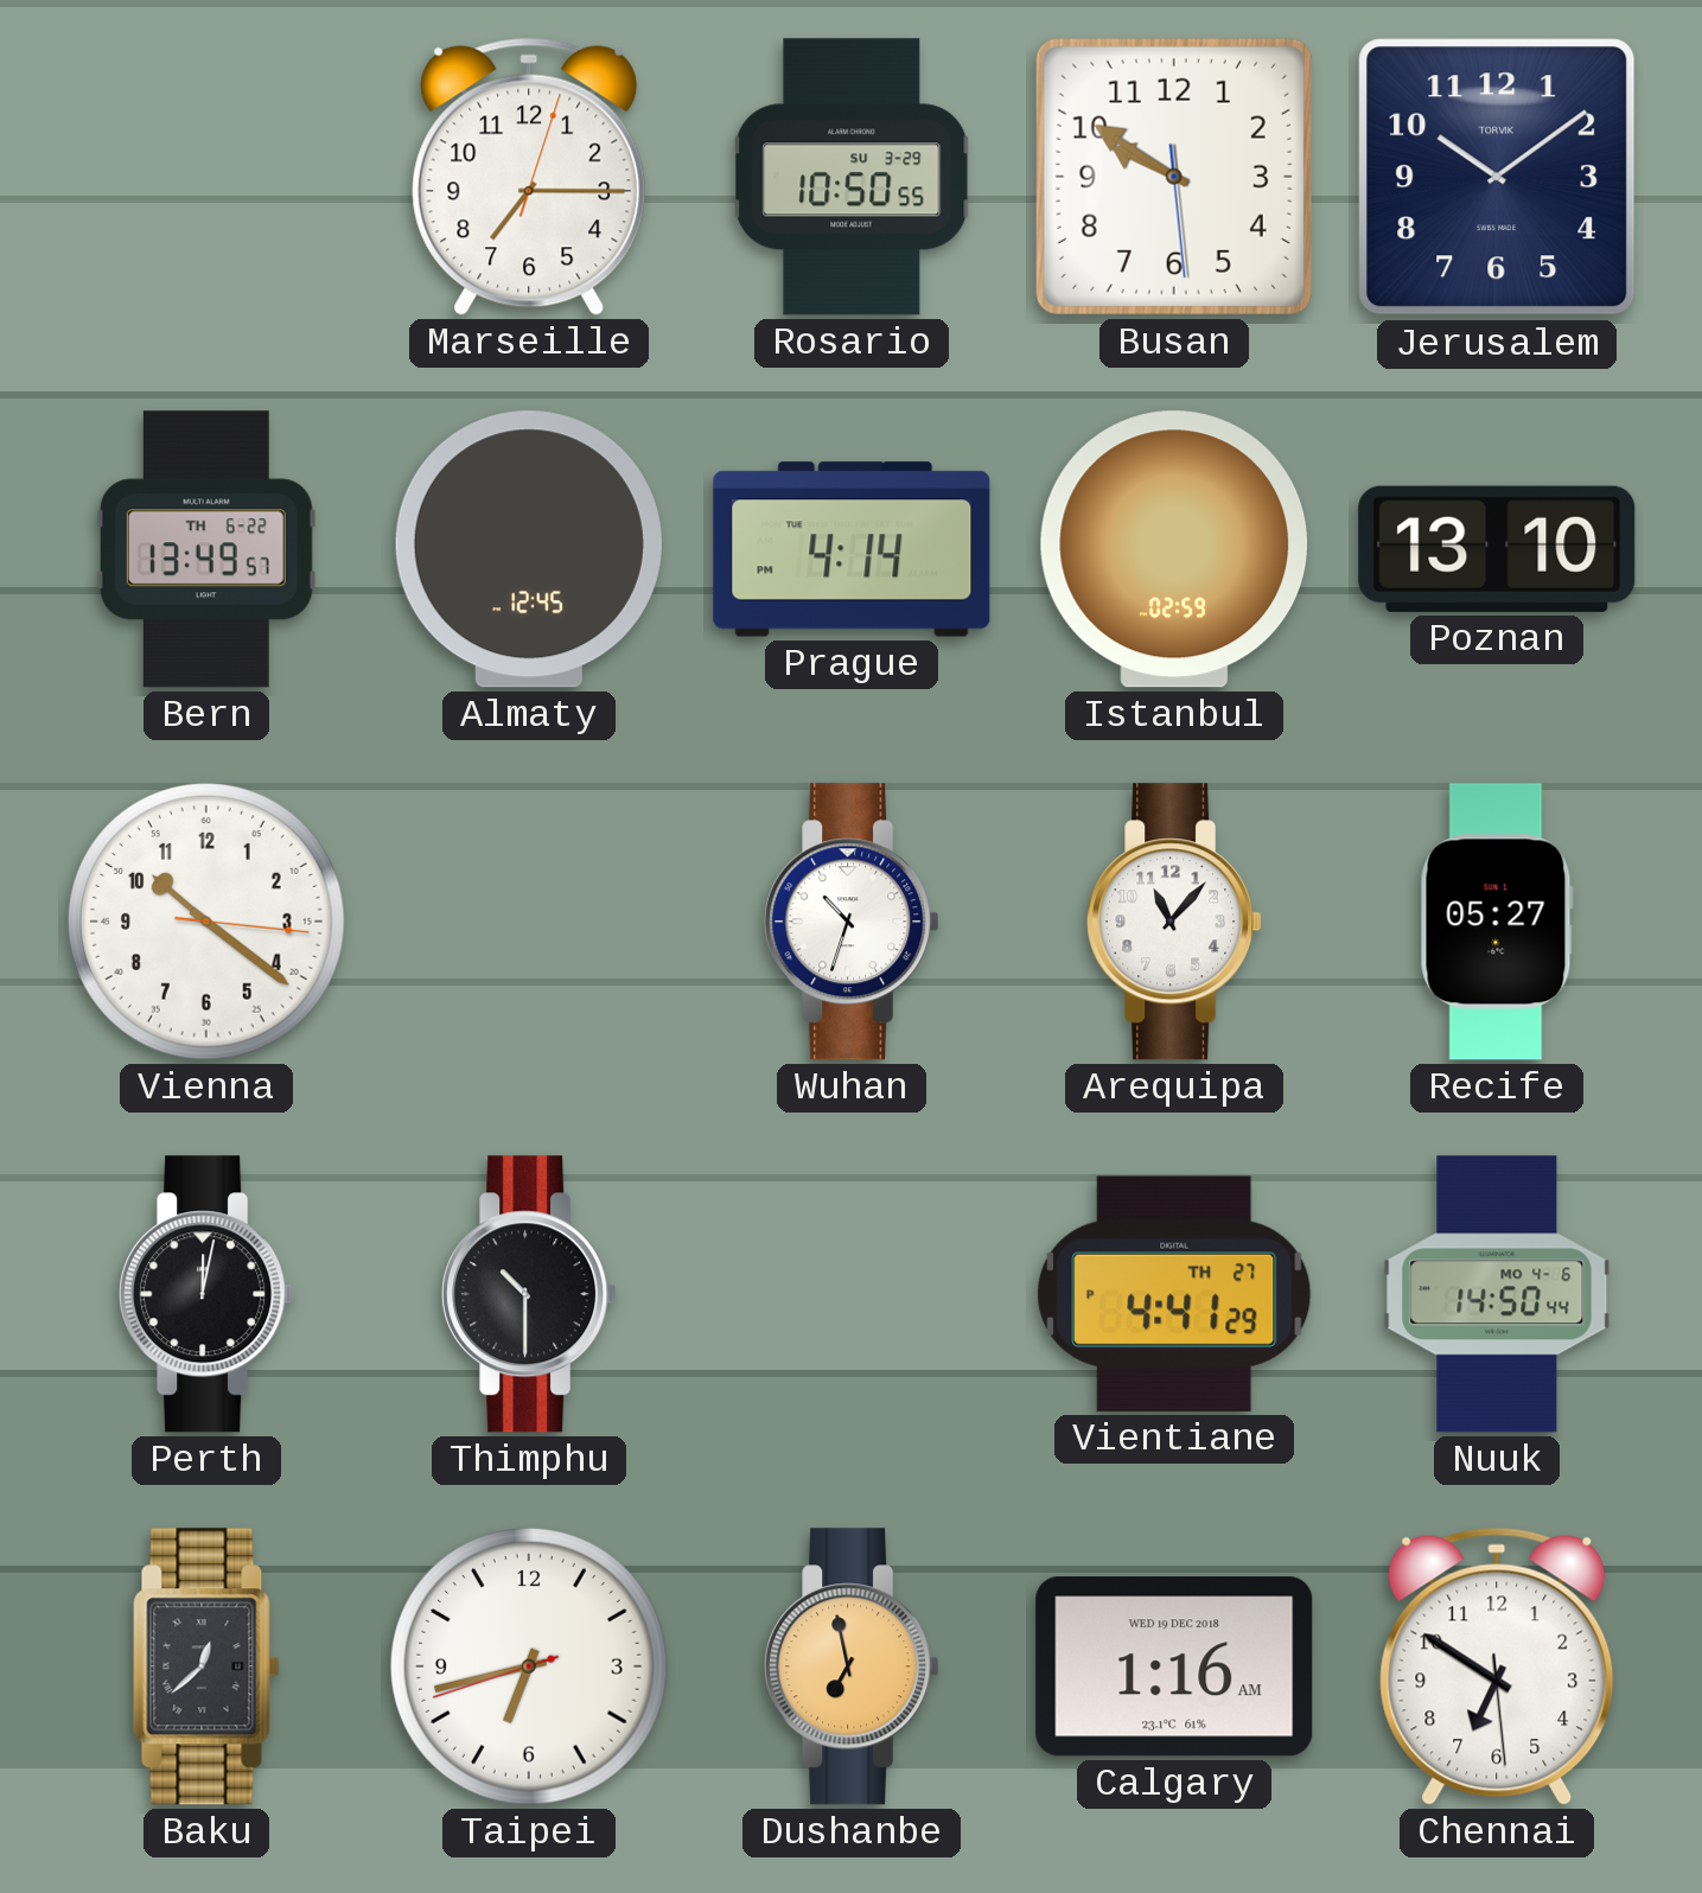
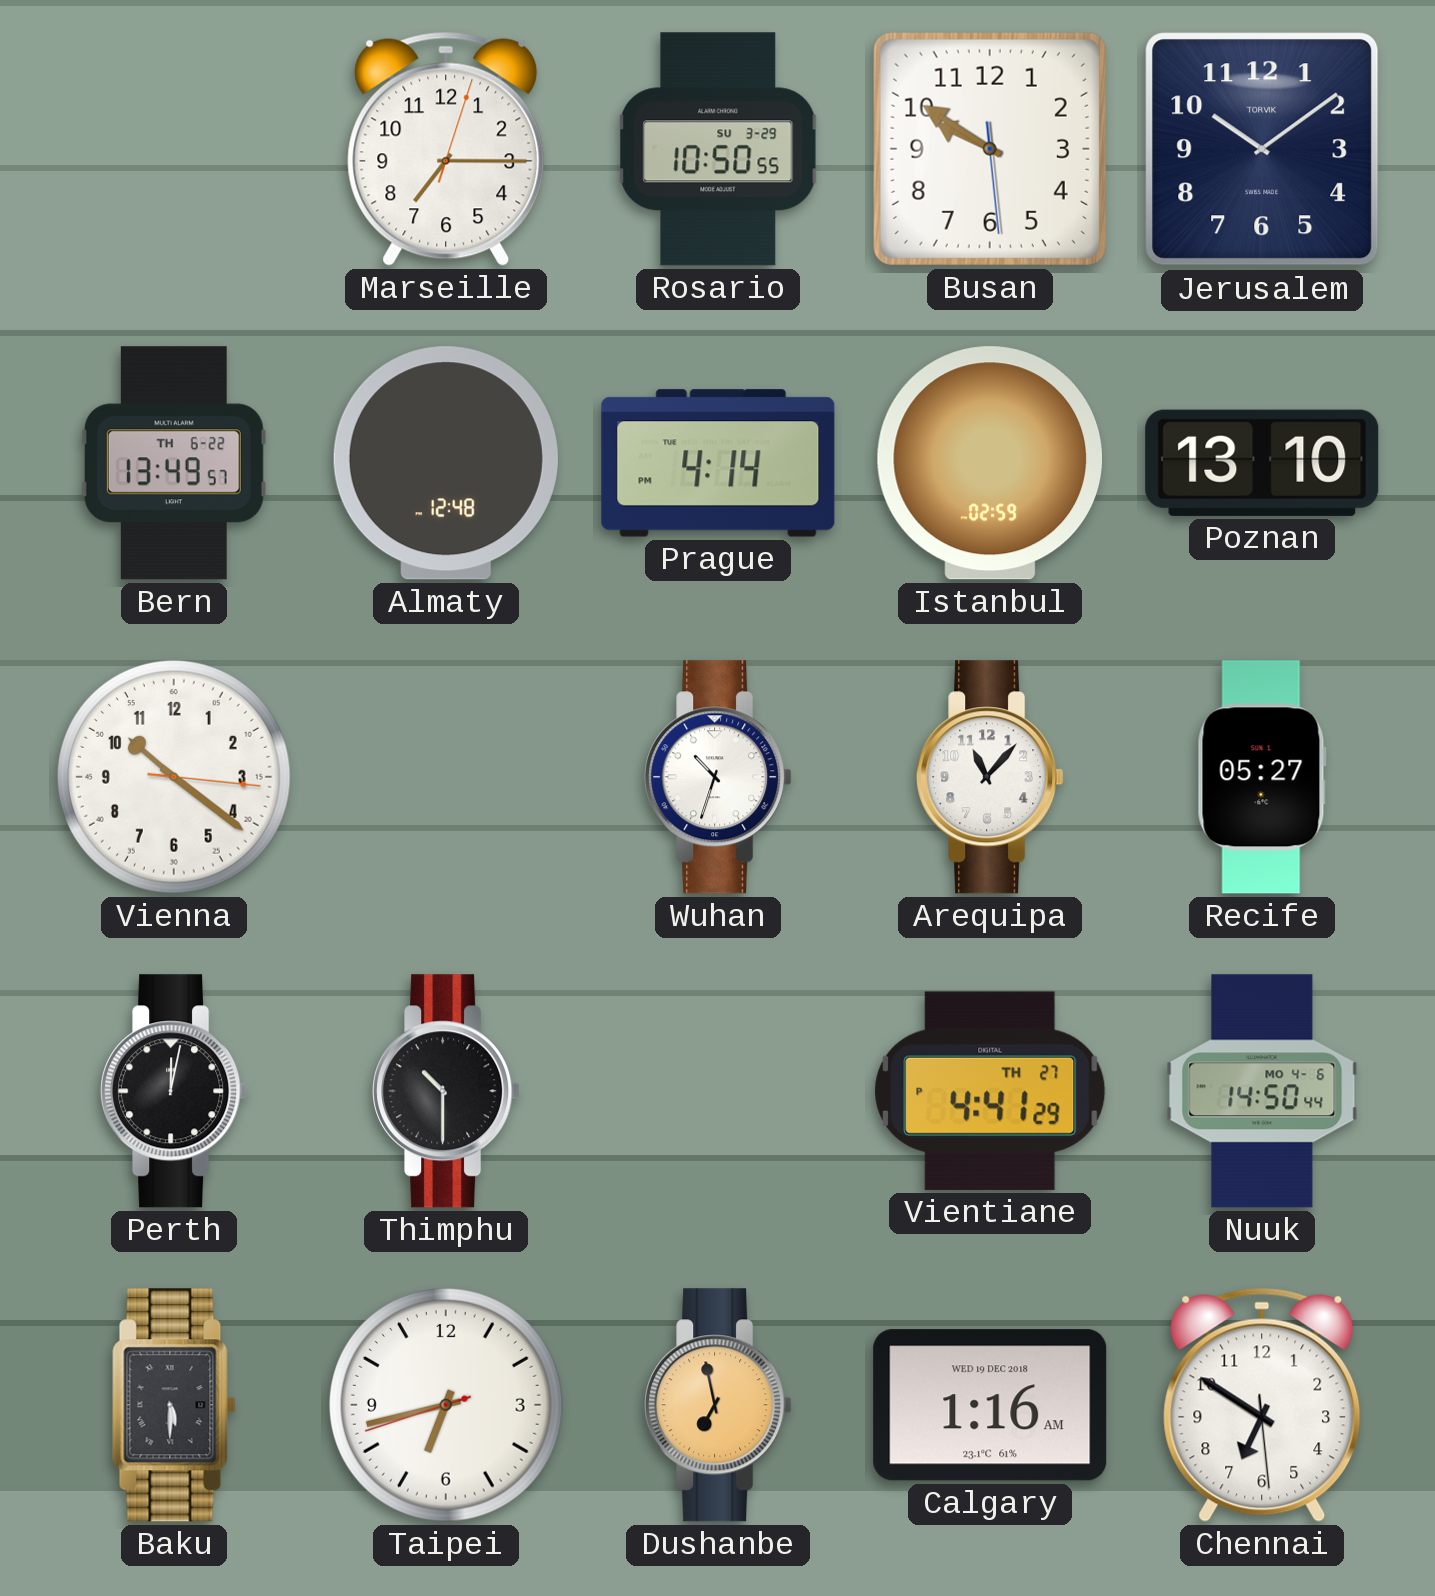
Almaty: 12:45 -> 12:48 (446, 463)
Baku: 12:38 -> 5:30 (174, 1405)
